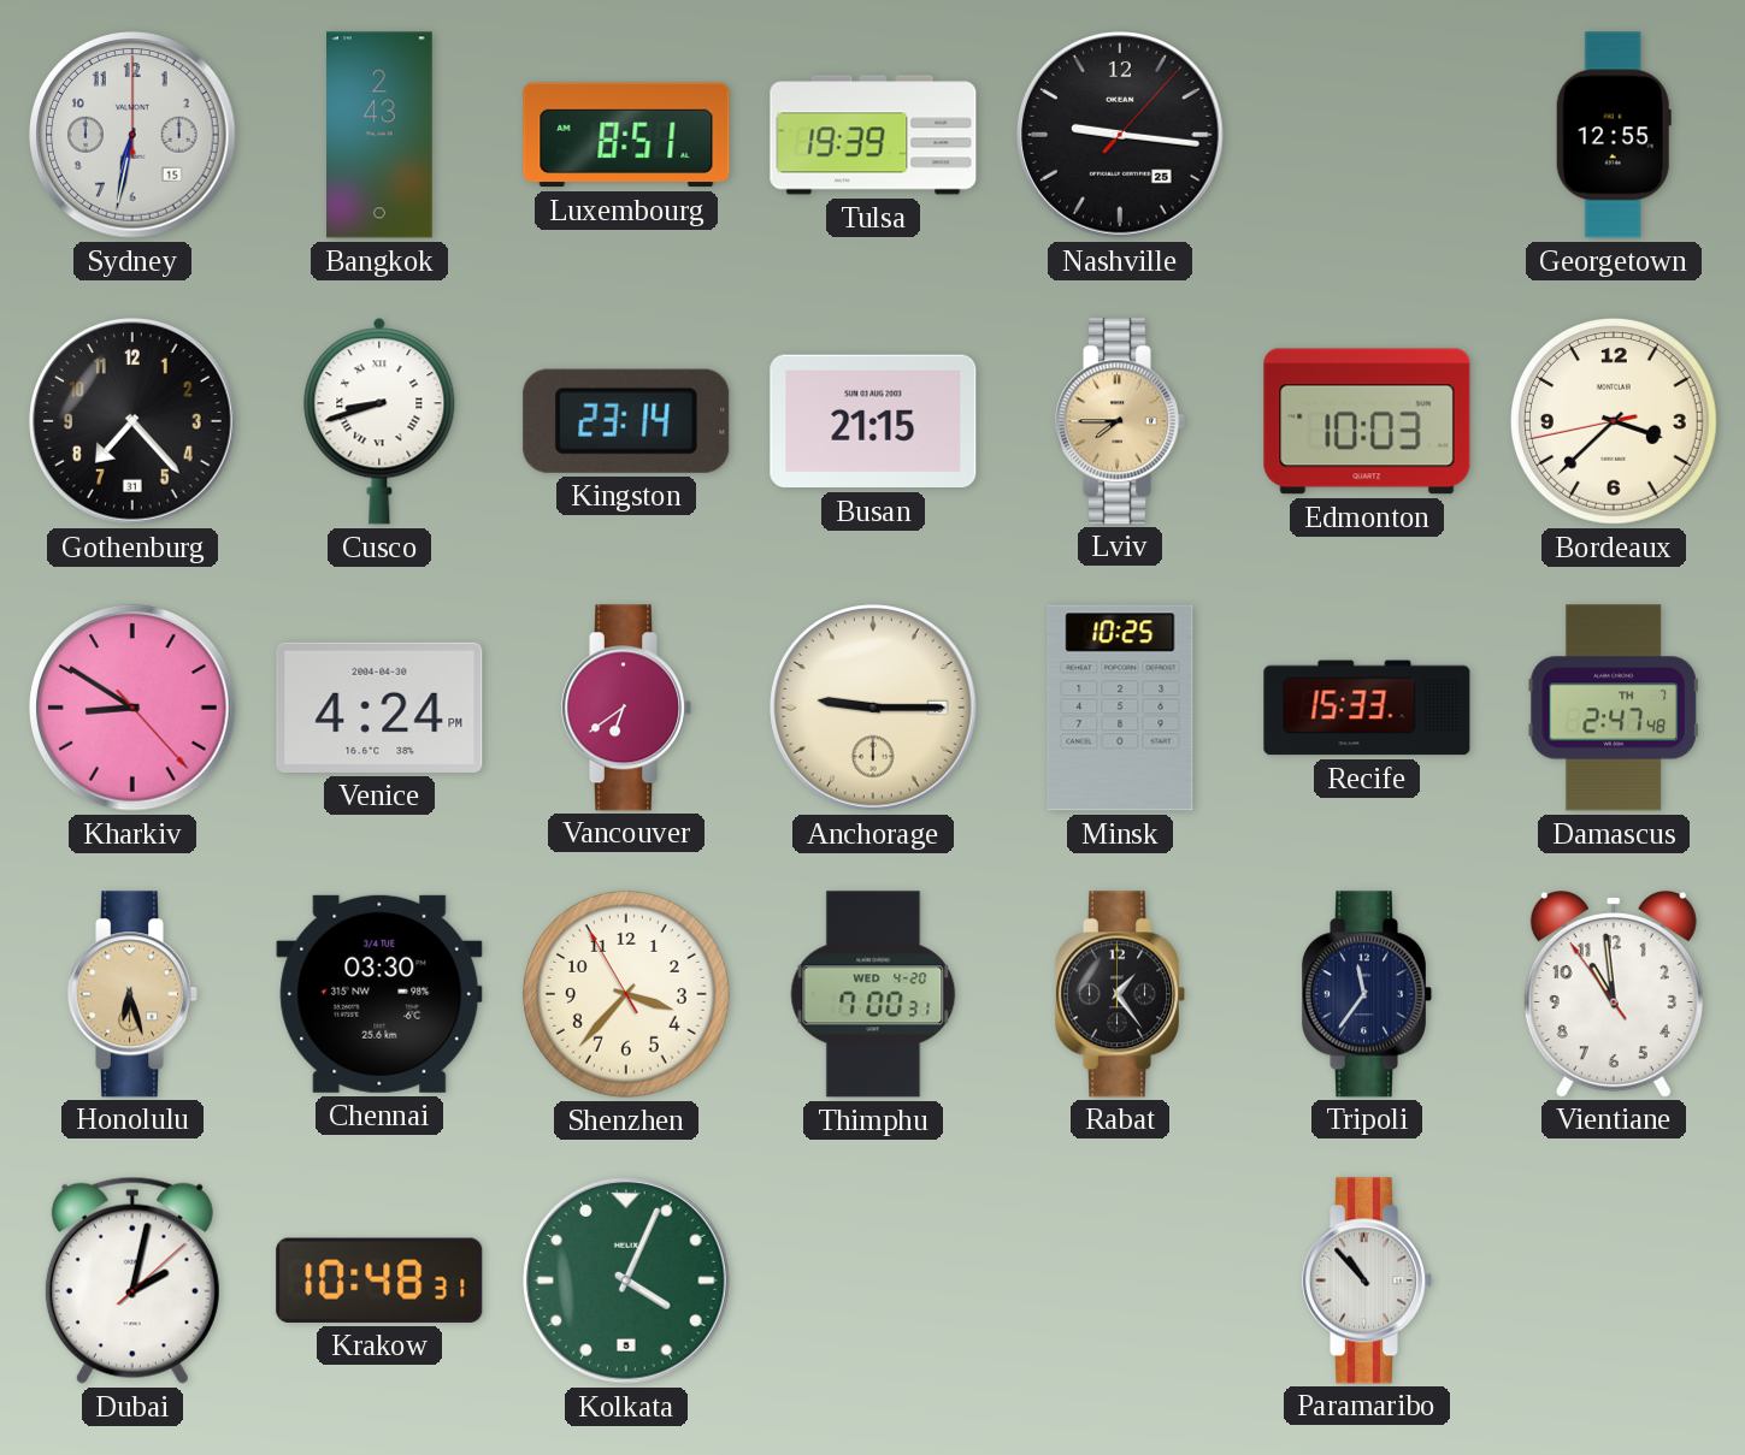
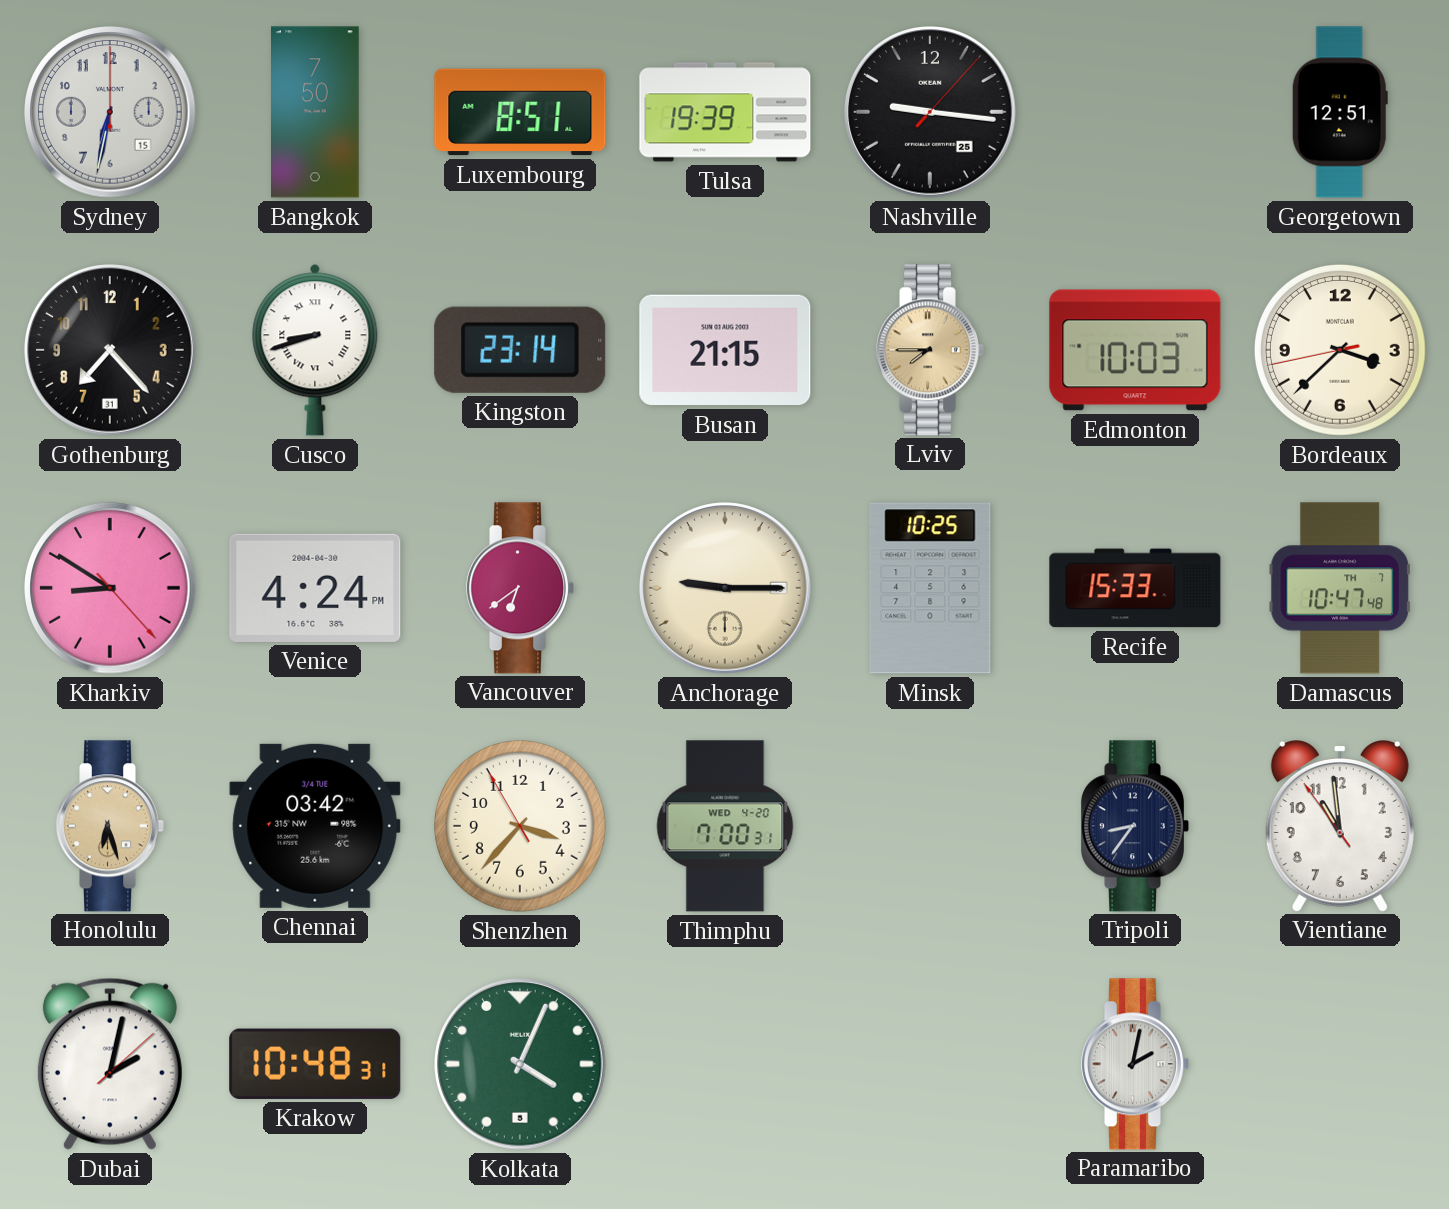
Bangkok: 2:43 -> 7:50 (316, 112)
Georgetown: 12:55 -> 12:51 (1340, 112)
Damascus: 2:47 -> 10:47 (1340, 588)
Chennai: 03:30 -> 03:42 (315, 826)
Rabat: 1:24 -> none (1119, 994)
Tripoli: 11:36 -> 8:36 (1134, 826)
Paramaribo: 10:53 -> 2:02 (1134, 1064)
